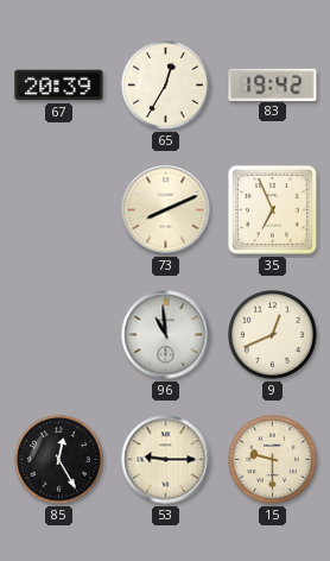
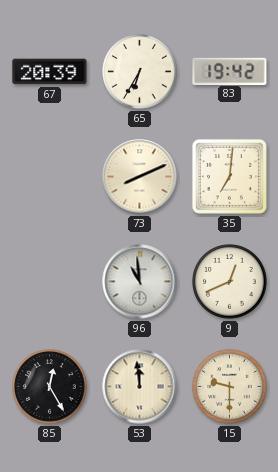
65: 12:35 -> 6:35 (140, 72)
35: 6:56 -> 7:01 (229, 176)
53: 9:15 -> 11:59 (140, 387)
